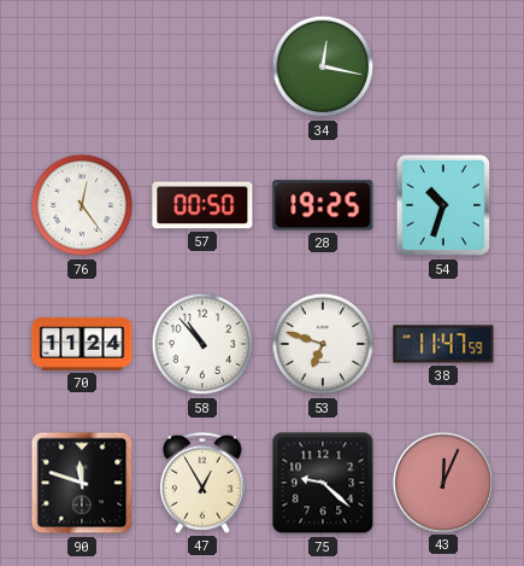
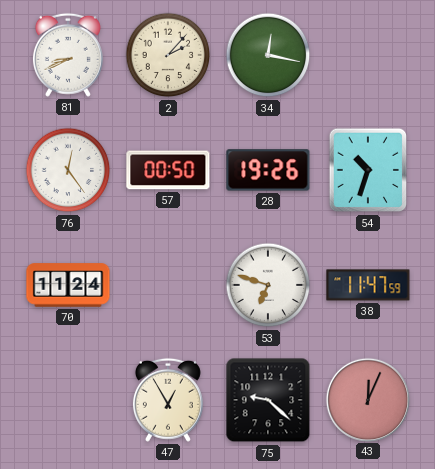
81: none -> 8:41 (68, 55)
2: none -> 2:07 (168, 55)
28: 19:25 -> 19:26 (268, 170)
58: 10:53 -> none (202, 344)
90: 11:48 -> none (82, 483)
